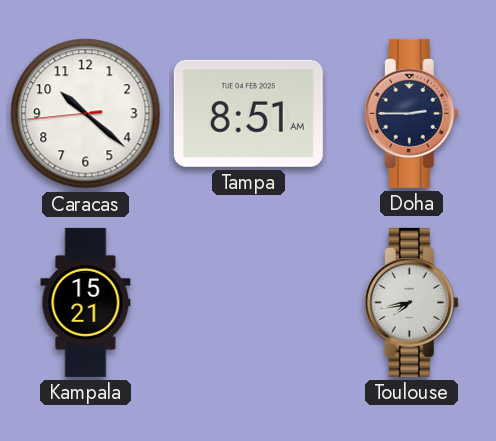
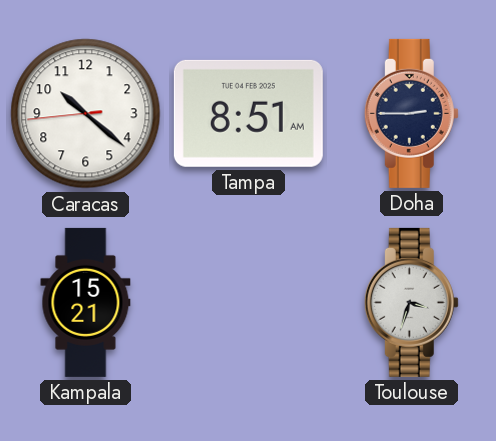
Toulouse: 7:43 -> 3:33 (411, 302)
